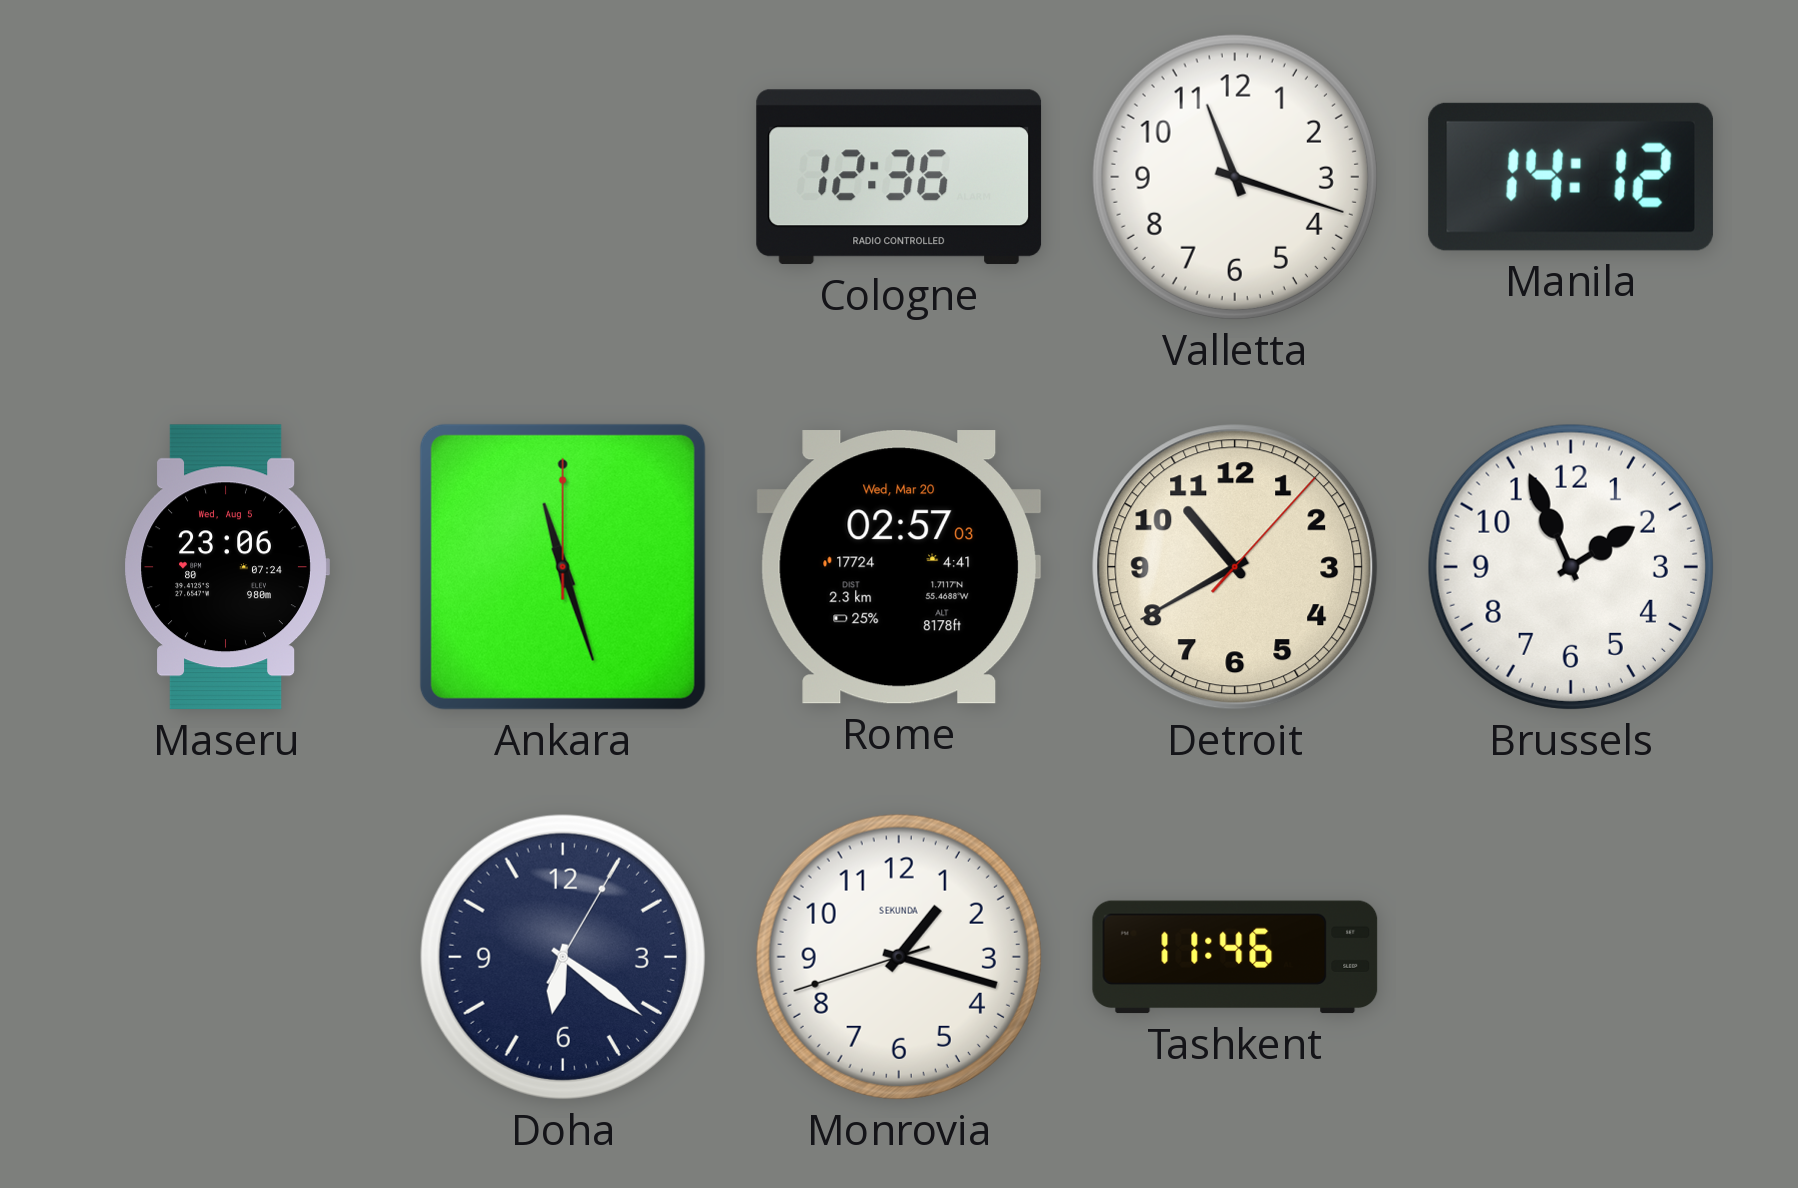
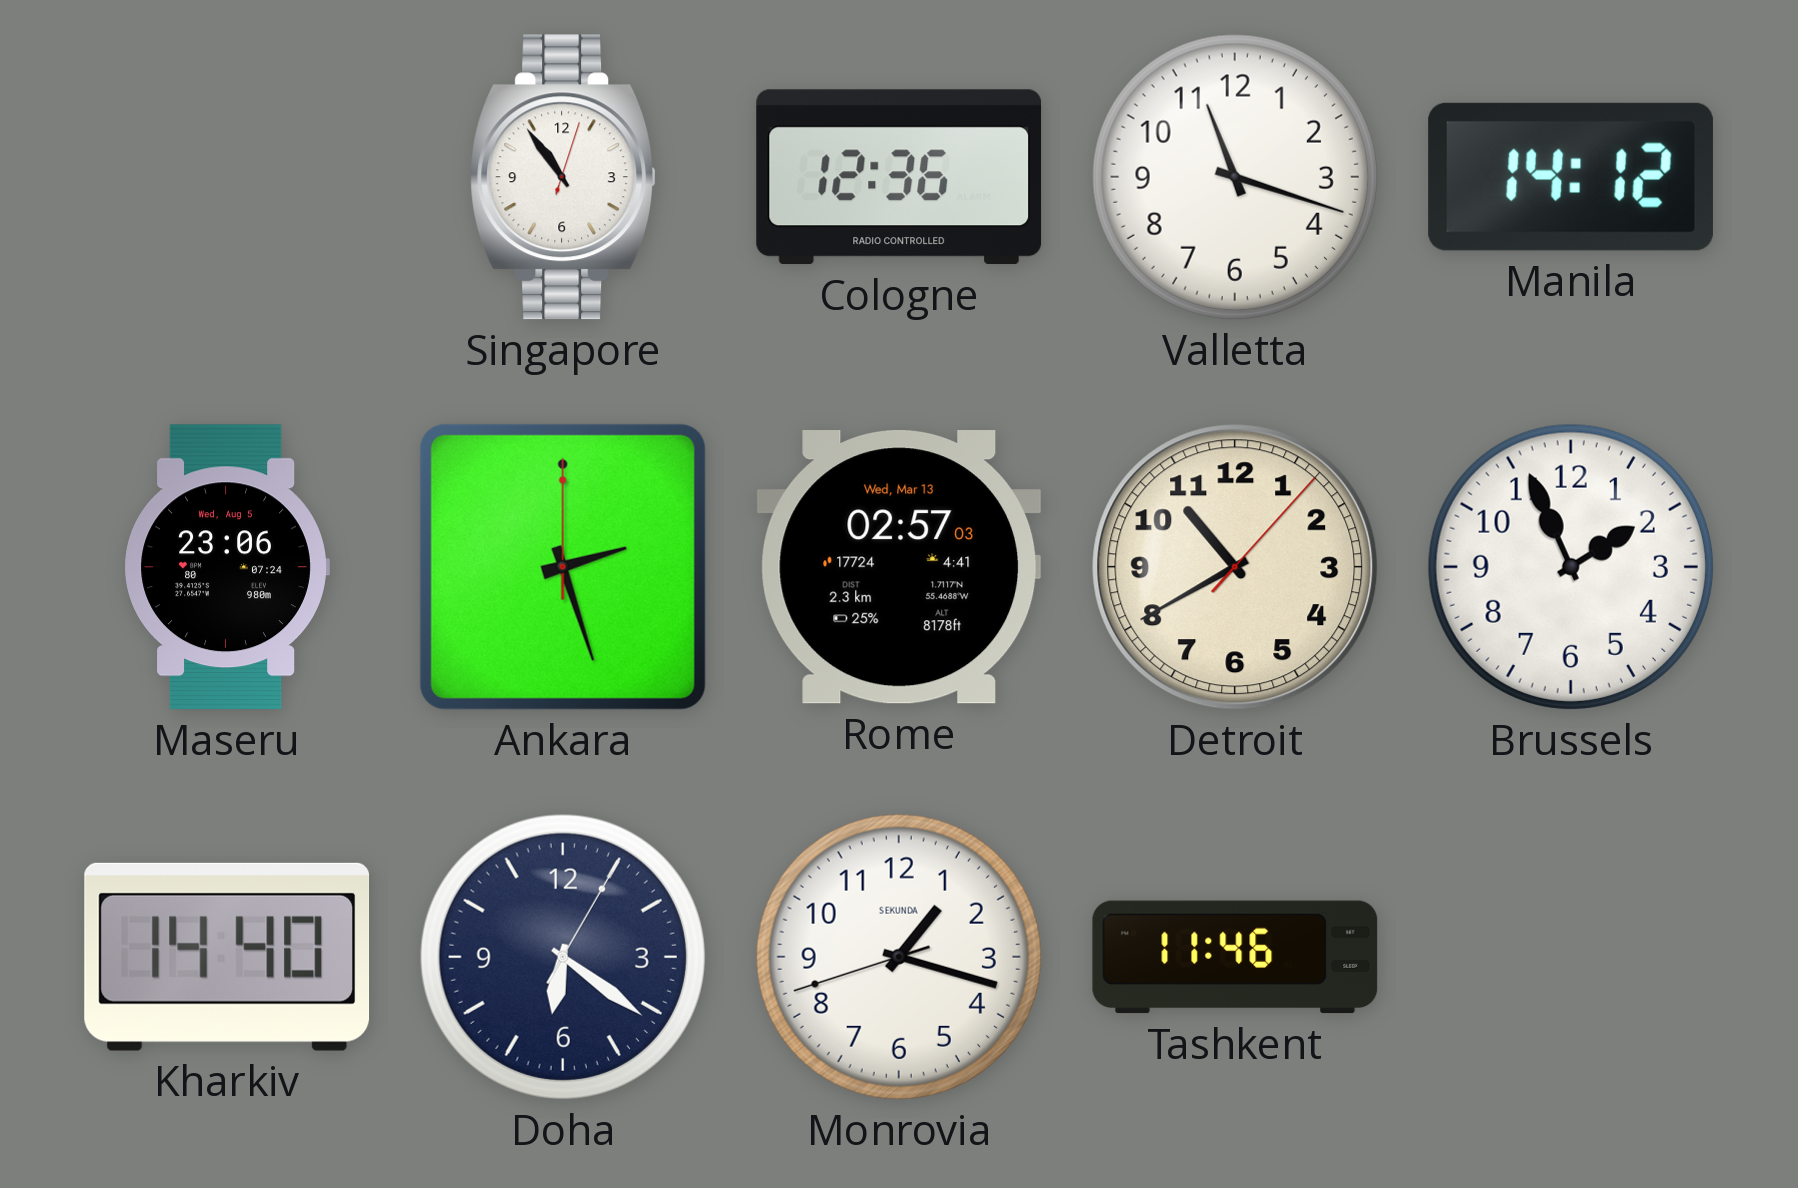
Singapore: none -> 10:54 (564, 177)
Ankara: 11:27 -> 2:27 (563, 567)
Rome date: Wed, Mar 20 -> Wed, Mar 13 (899, 567)
Kharkiv: none -> 14:40 (227, 957)
